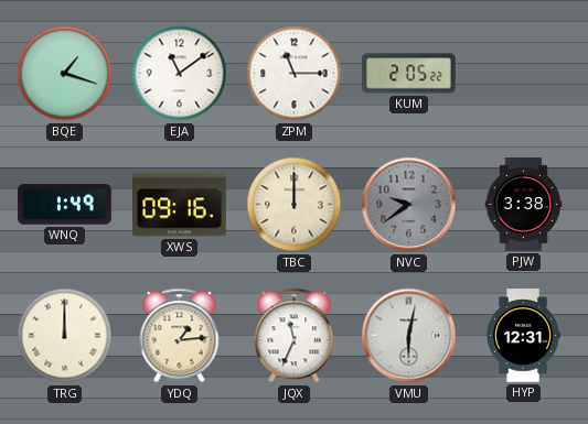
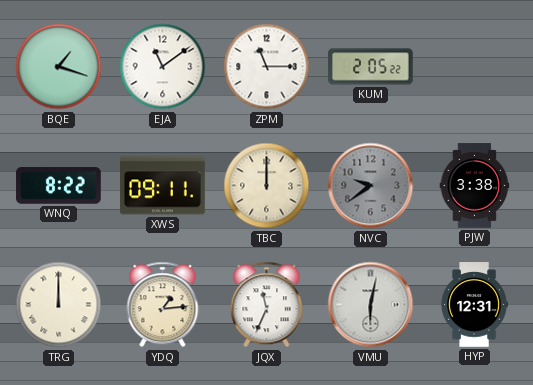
WNQ: 1:49 -> 8:22 (59, 186)
XWS: 09:16 -> 09:11 (163, 186)
